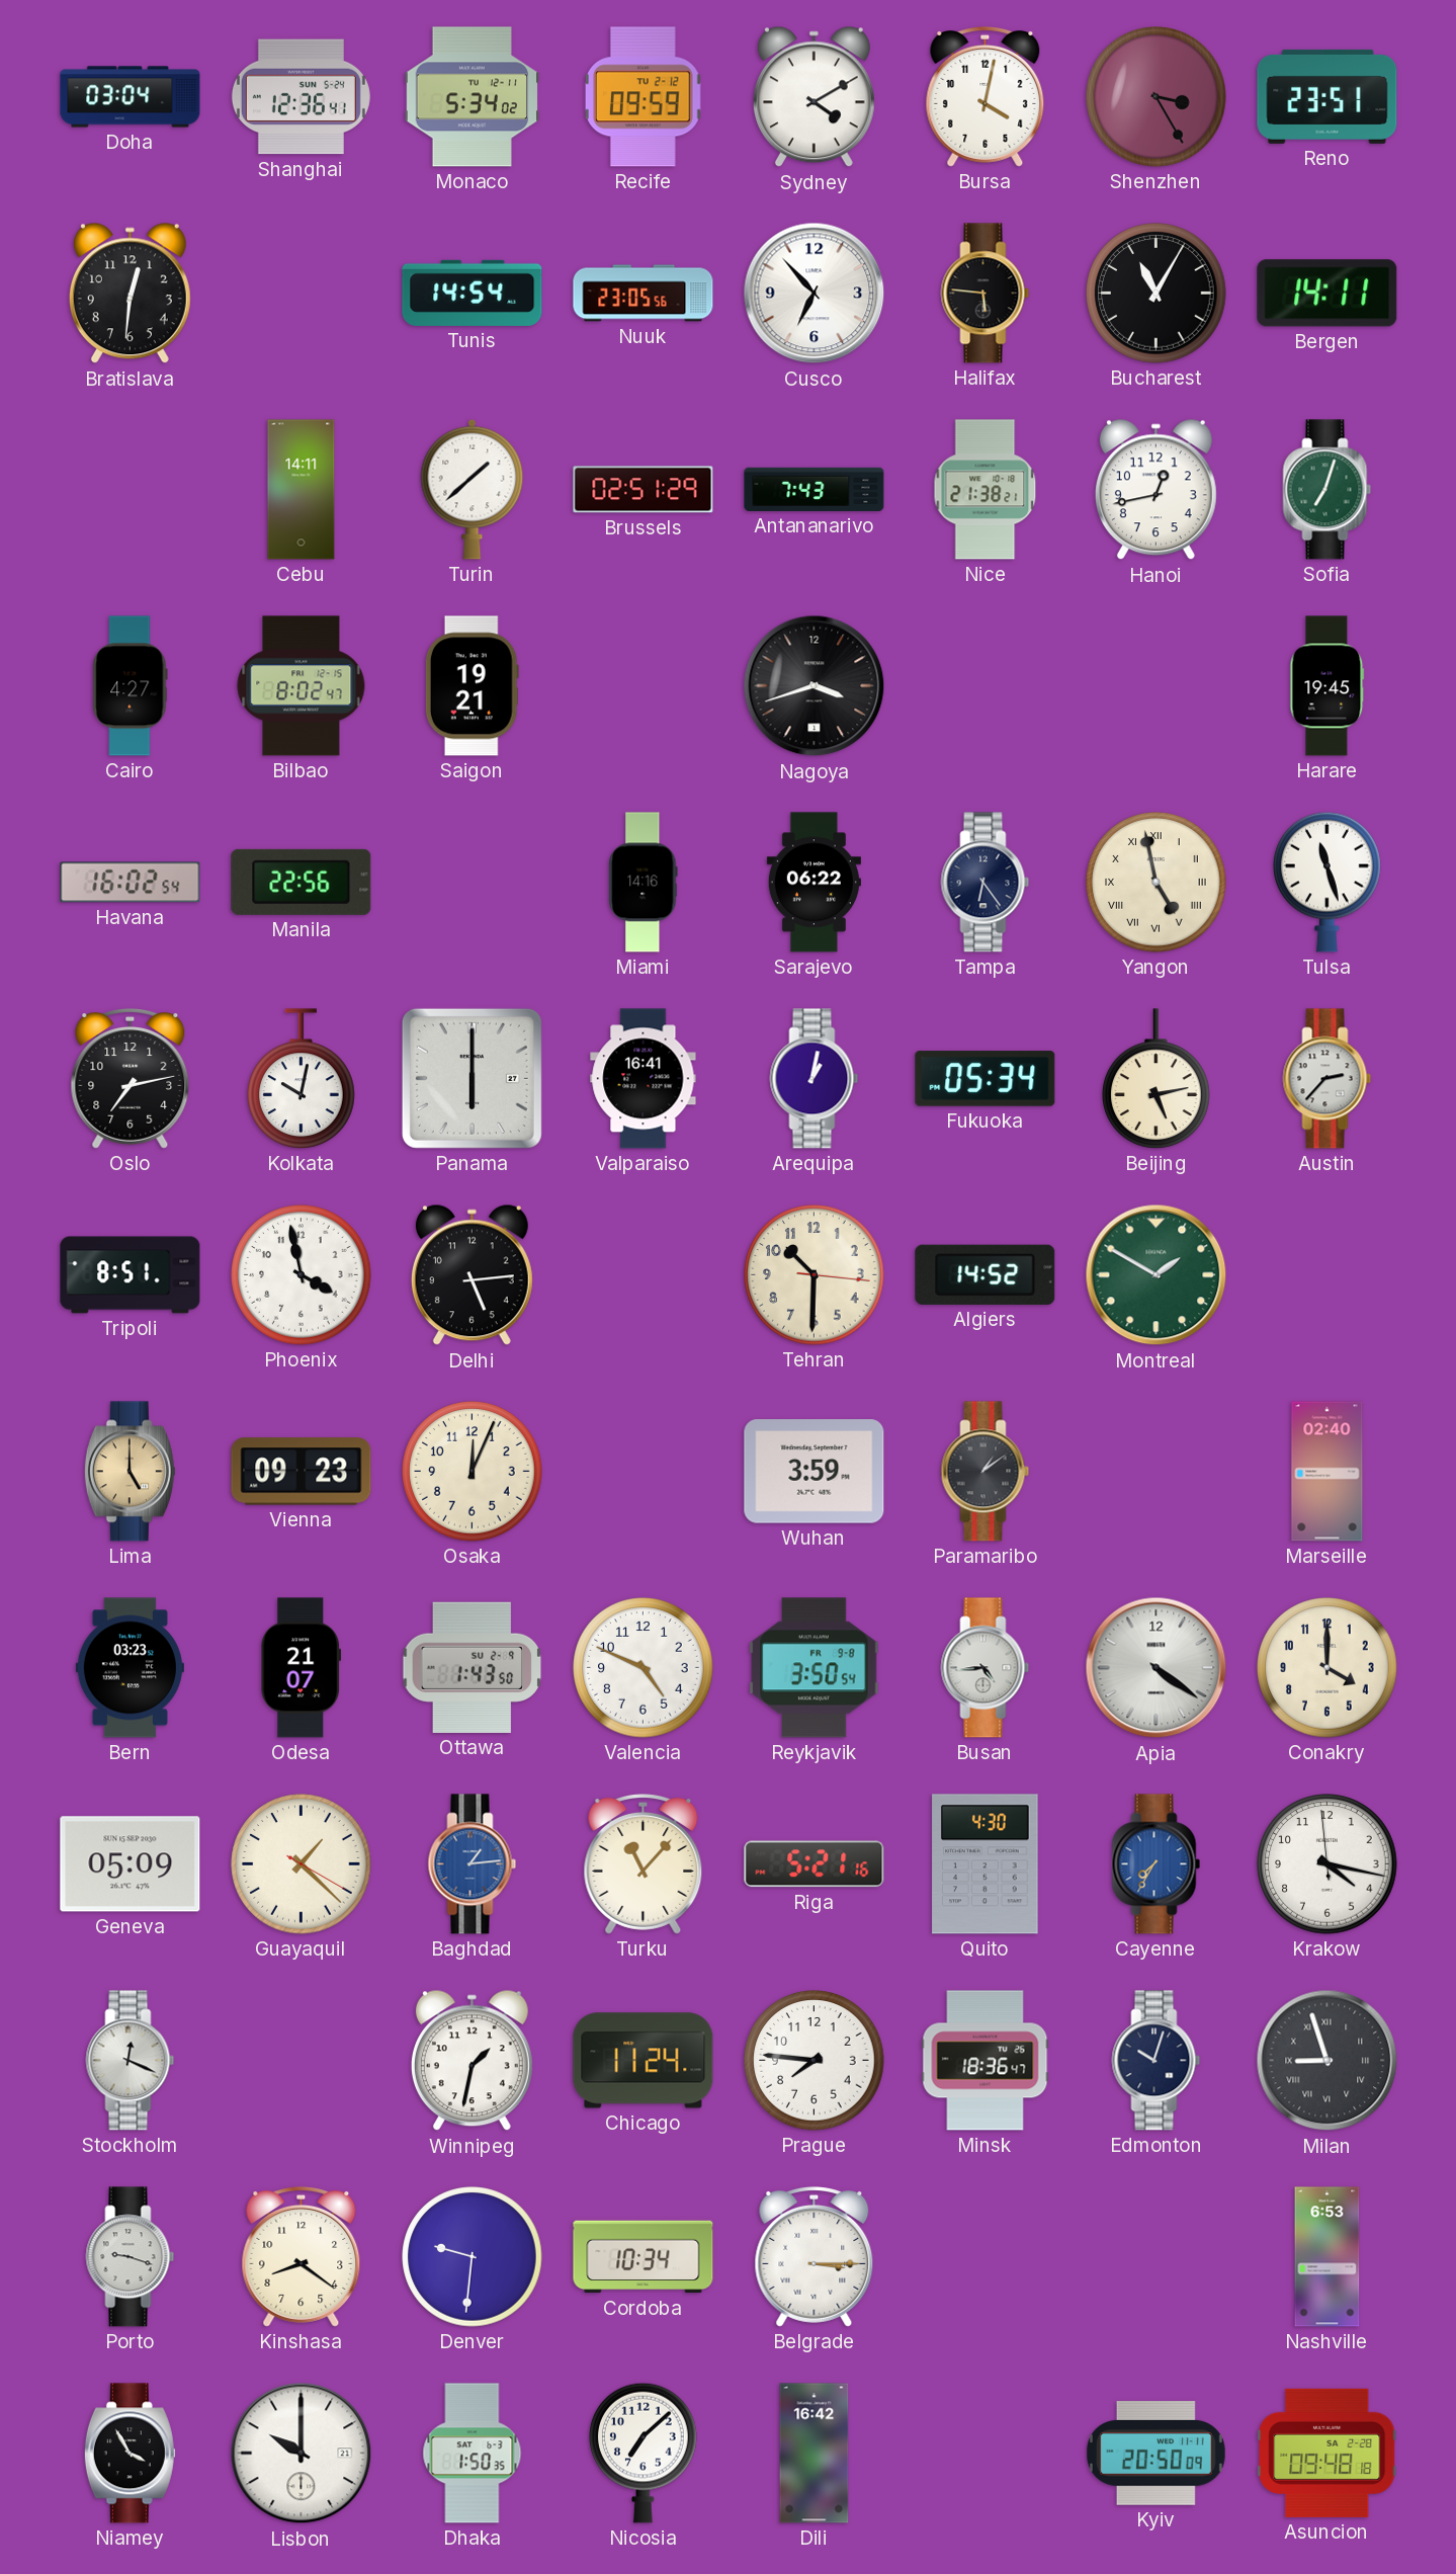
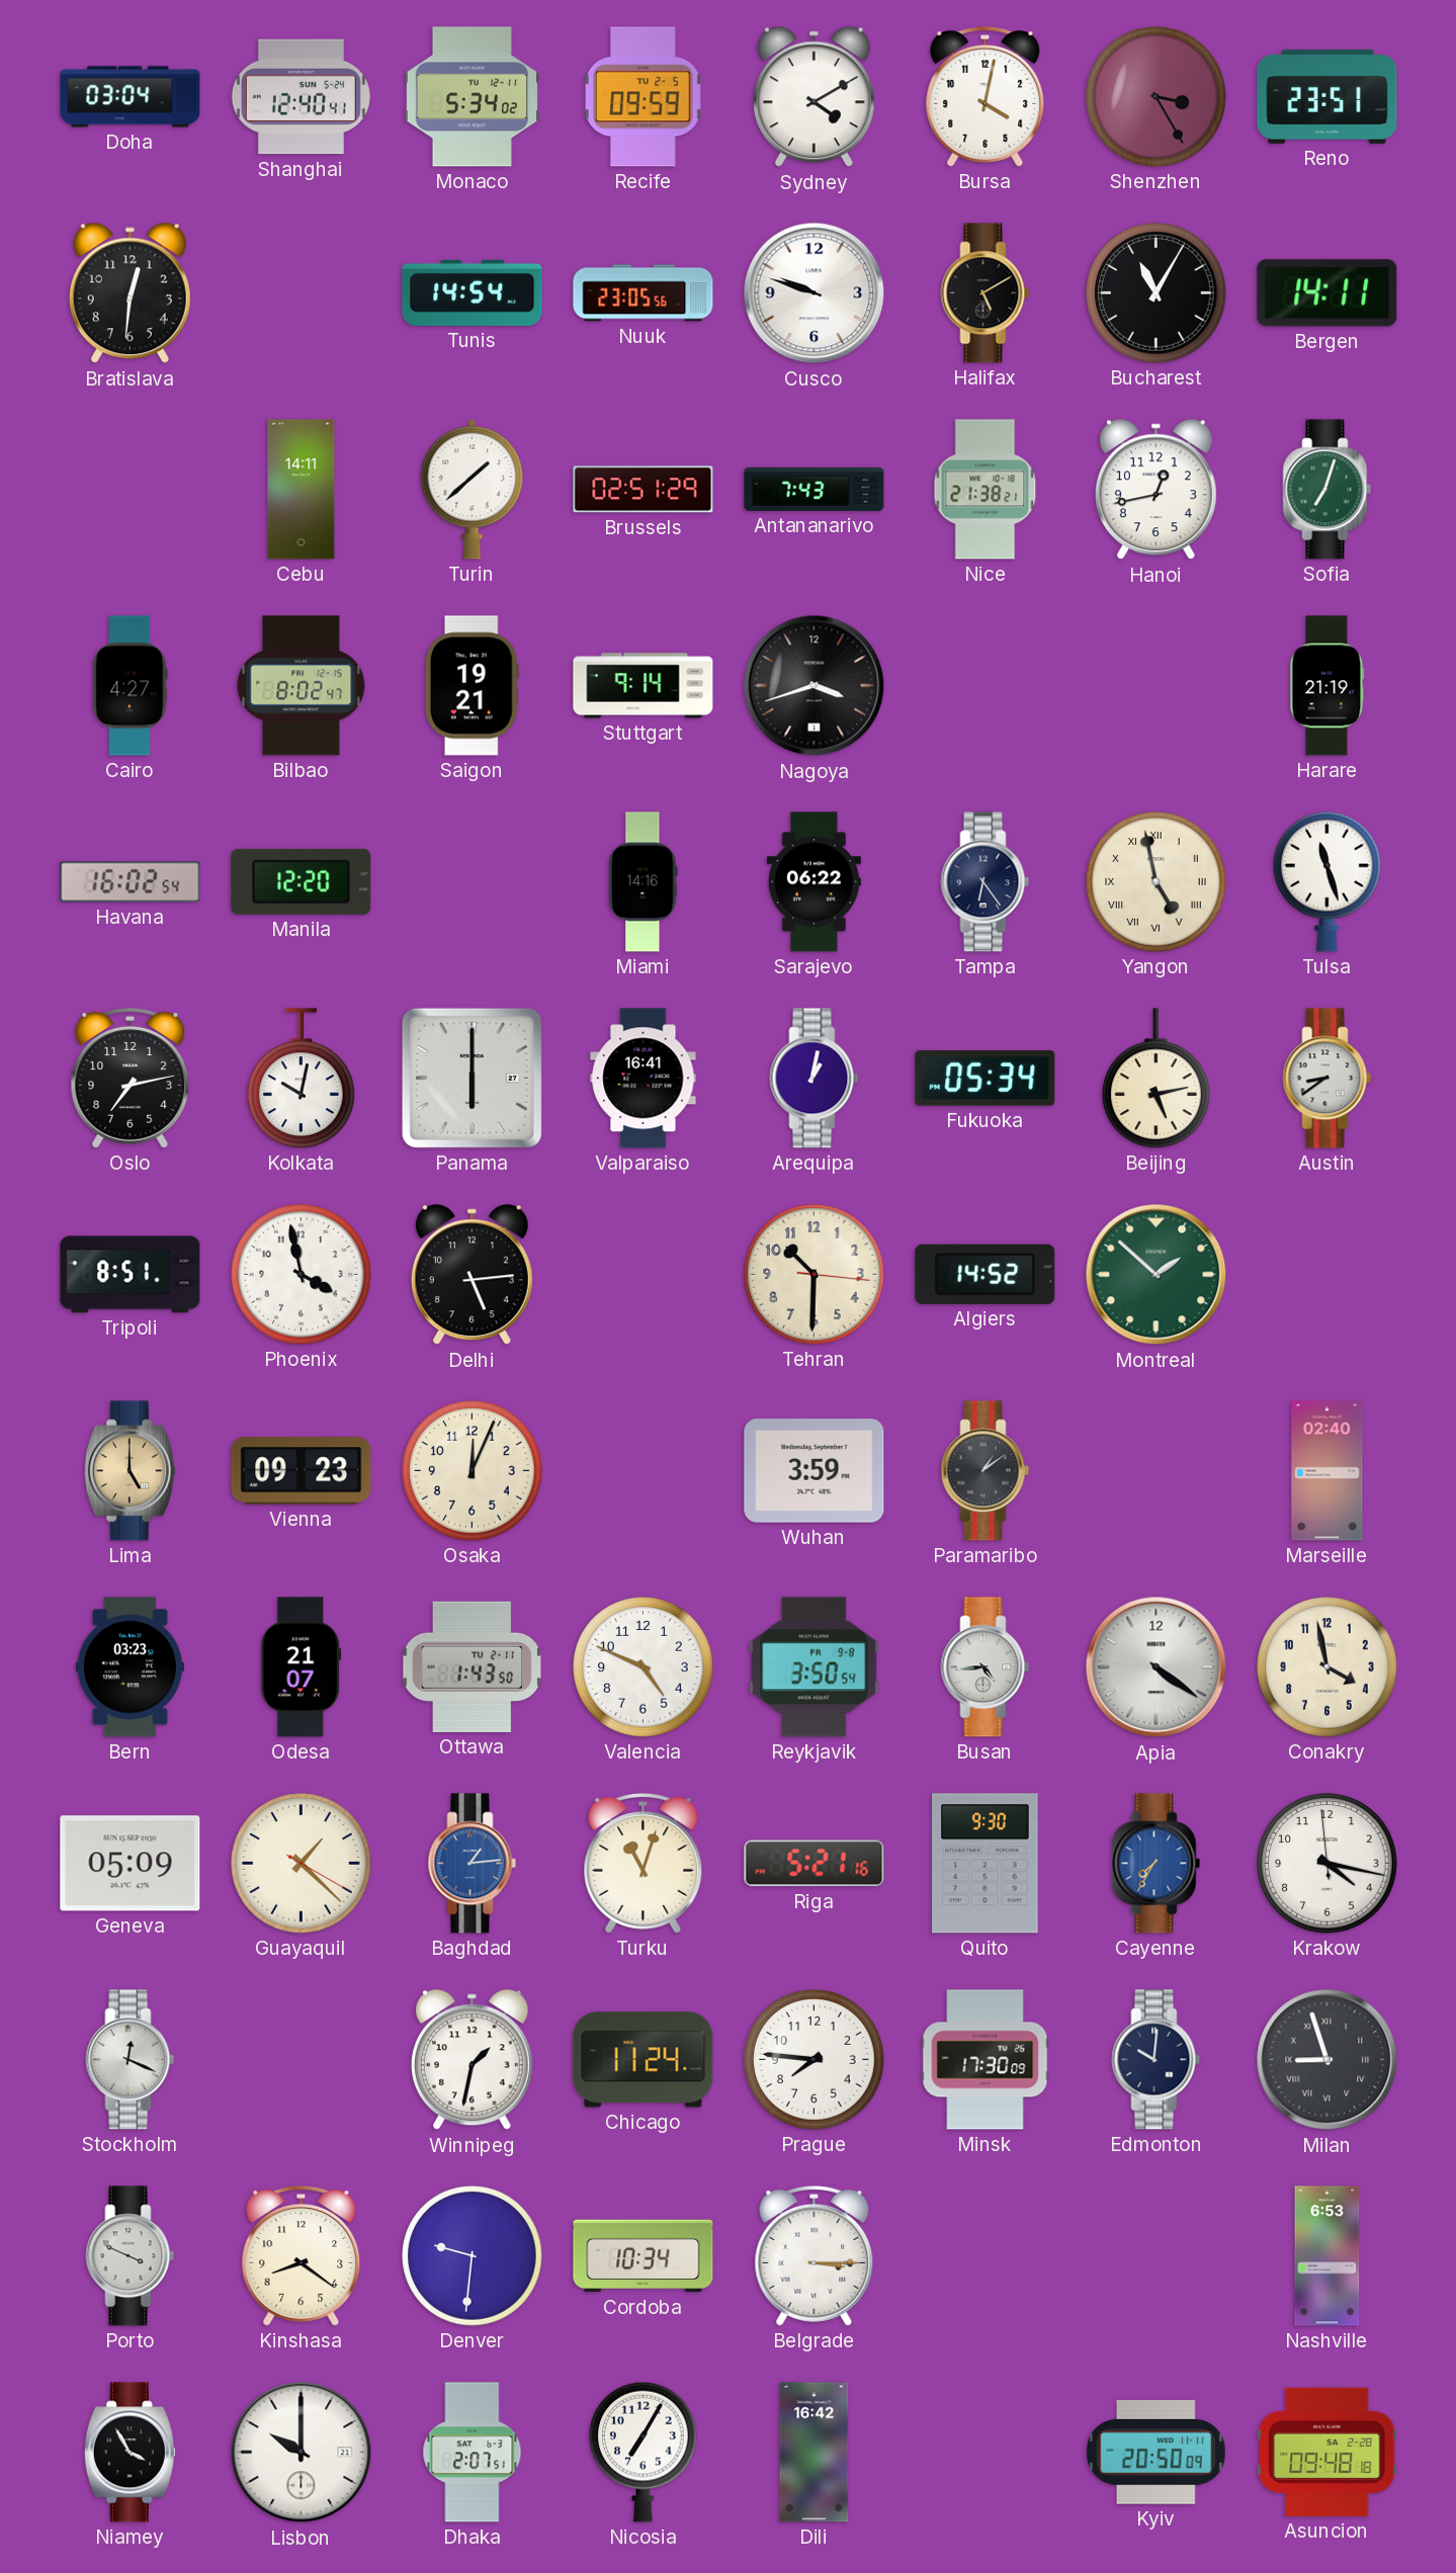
Shanghai: 12:36 -> 12:40 (301, 97)
Recife date: TU 2-12 -> TU 2-5 (644, 97)
Cusco: 6:53 -> 9:48 (815, 293)
Halifax: 5:46 -> 5:10 (986, 293)
Stuttgart: none -> 9:14 (644, 686)
Harare: 19:45 -> 21:19 (1327, 686)
Manila: 22:56 -> 12:20 (302, 881)
Austin: 2:37 -> 8:39 (1327, 1079)
Montreal: 1:50 -> 1:52 (1157, 1275)
Ottawa date: SU 2-9 -> TU 2-11 (473, 1666)
Conakry: 4:00 -> 3:58 (1327, 1667)
Turku: 11:07 -> 11:03 (644, 1864)
Quito: 4:30 -> 9:30 (986, 1864)
Minsk: 18:36 -> 17:30 (986, 2060)
Edmonton: 10:03 -> 10:01 (1157, 2060)
Porto: 9:18 -> 3:49 (131, 2256)
Dhaka: 1:50 -> 2:07 (473, 2453)
Nicosia: 7:08 -> 7:05 (644, 2452)
